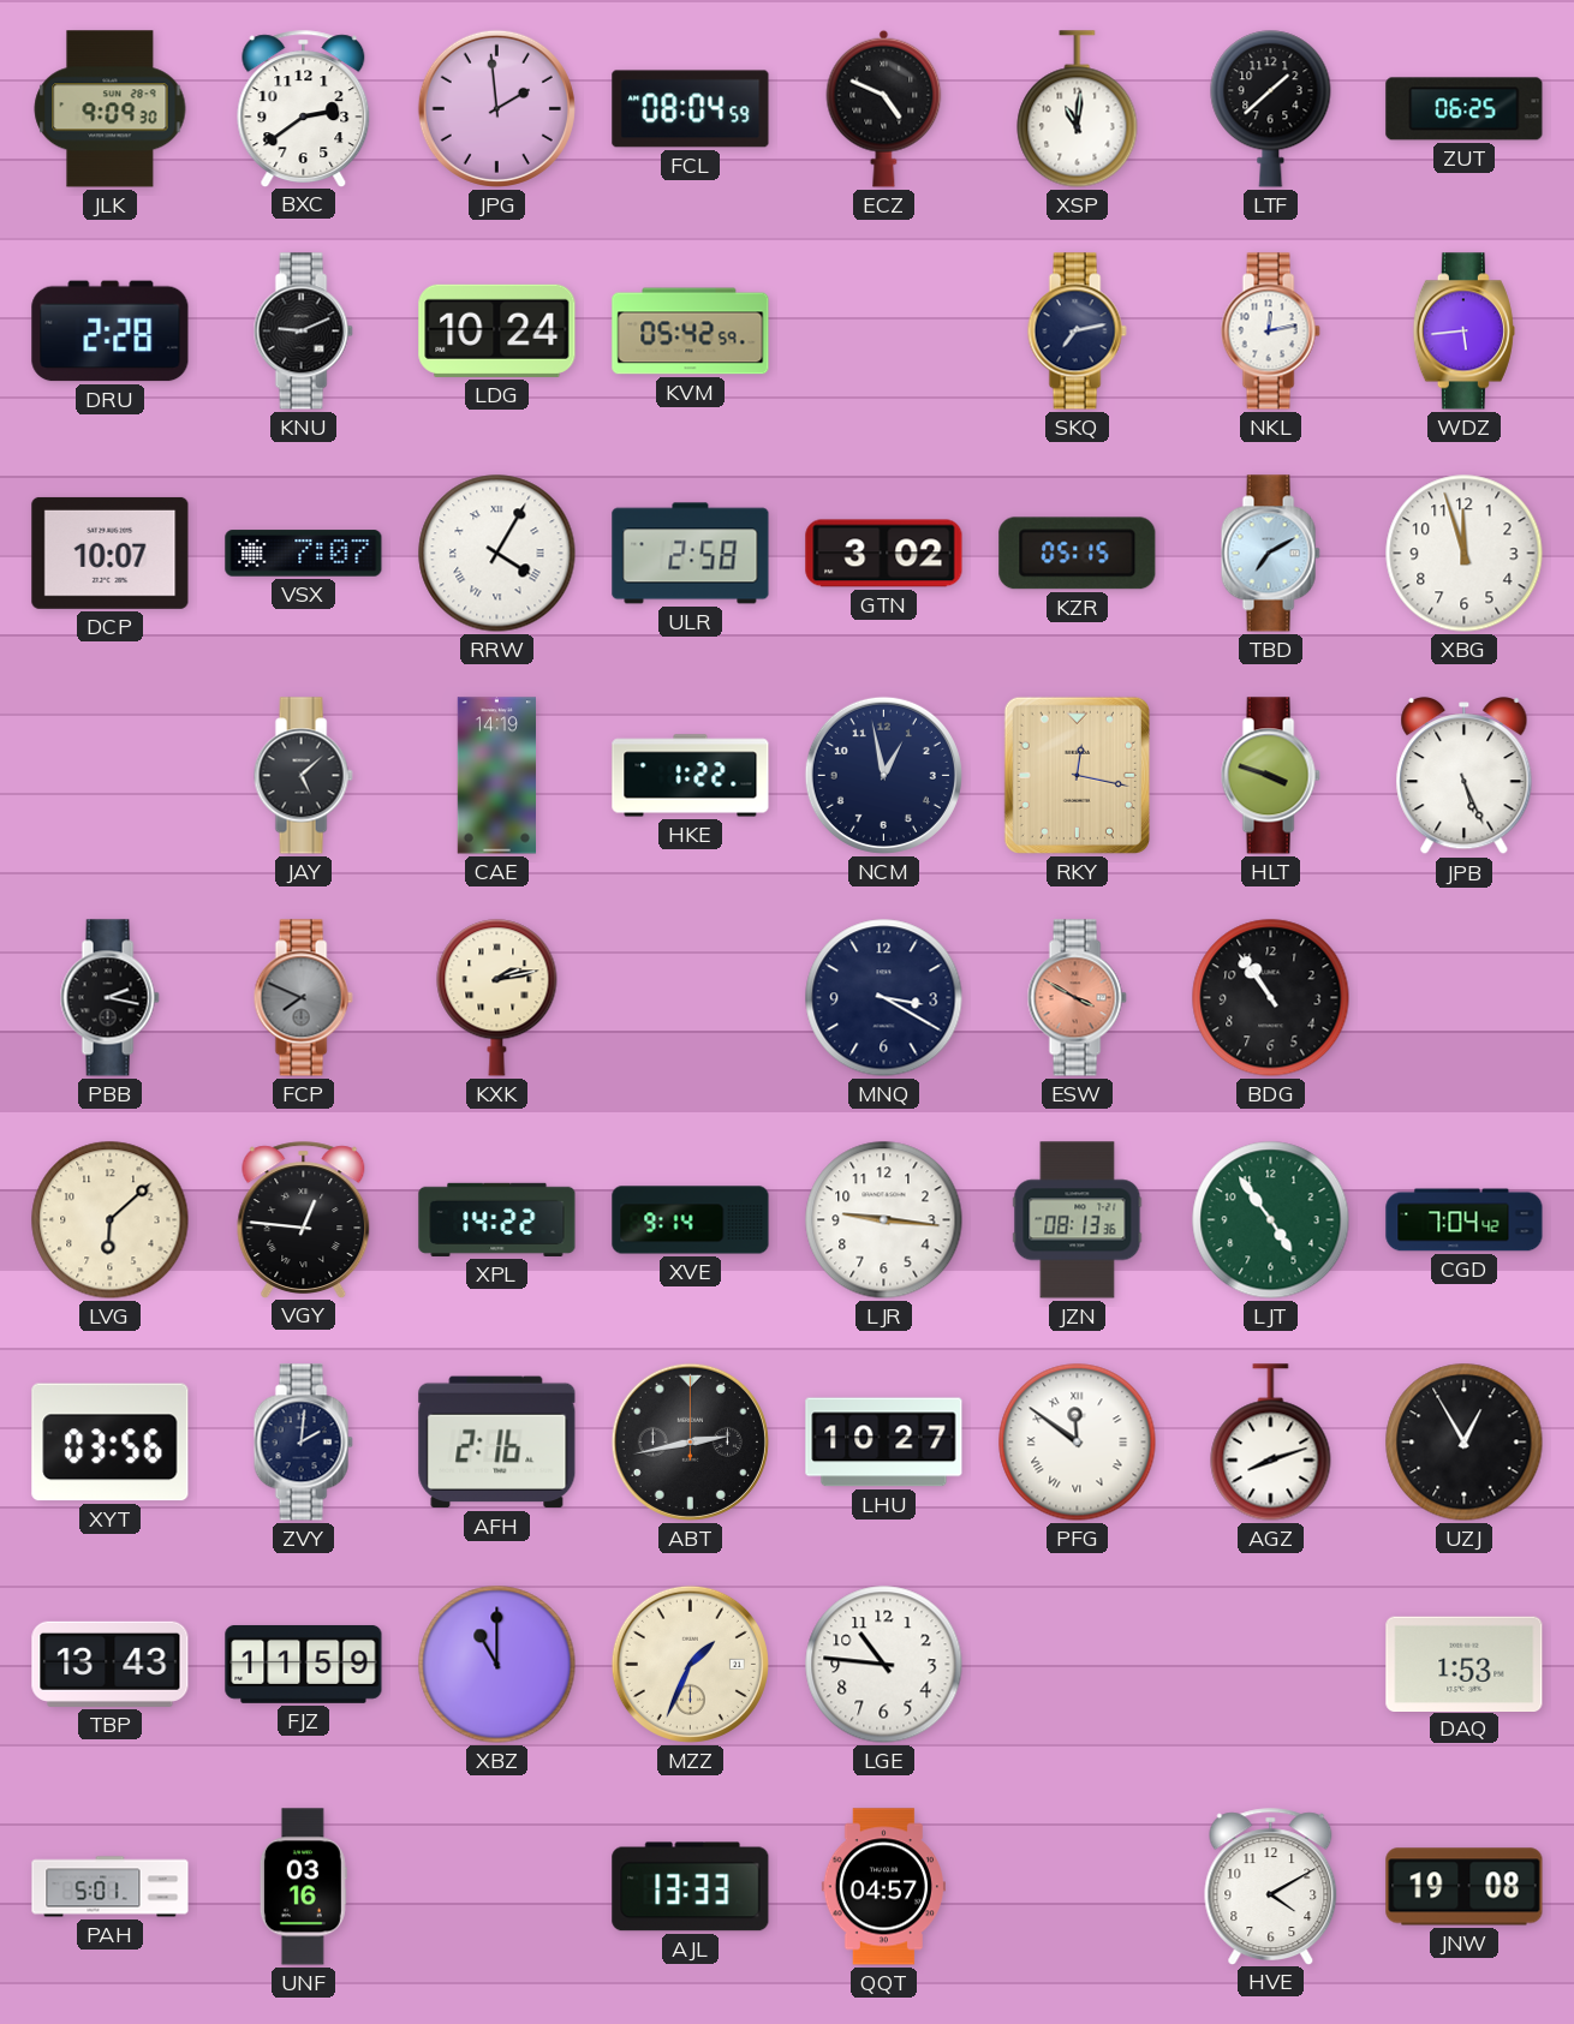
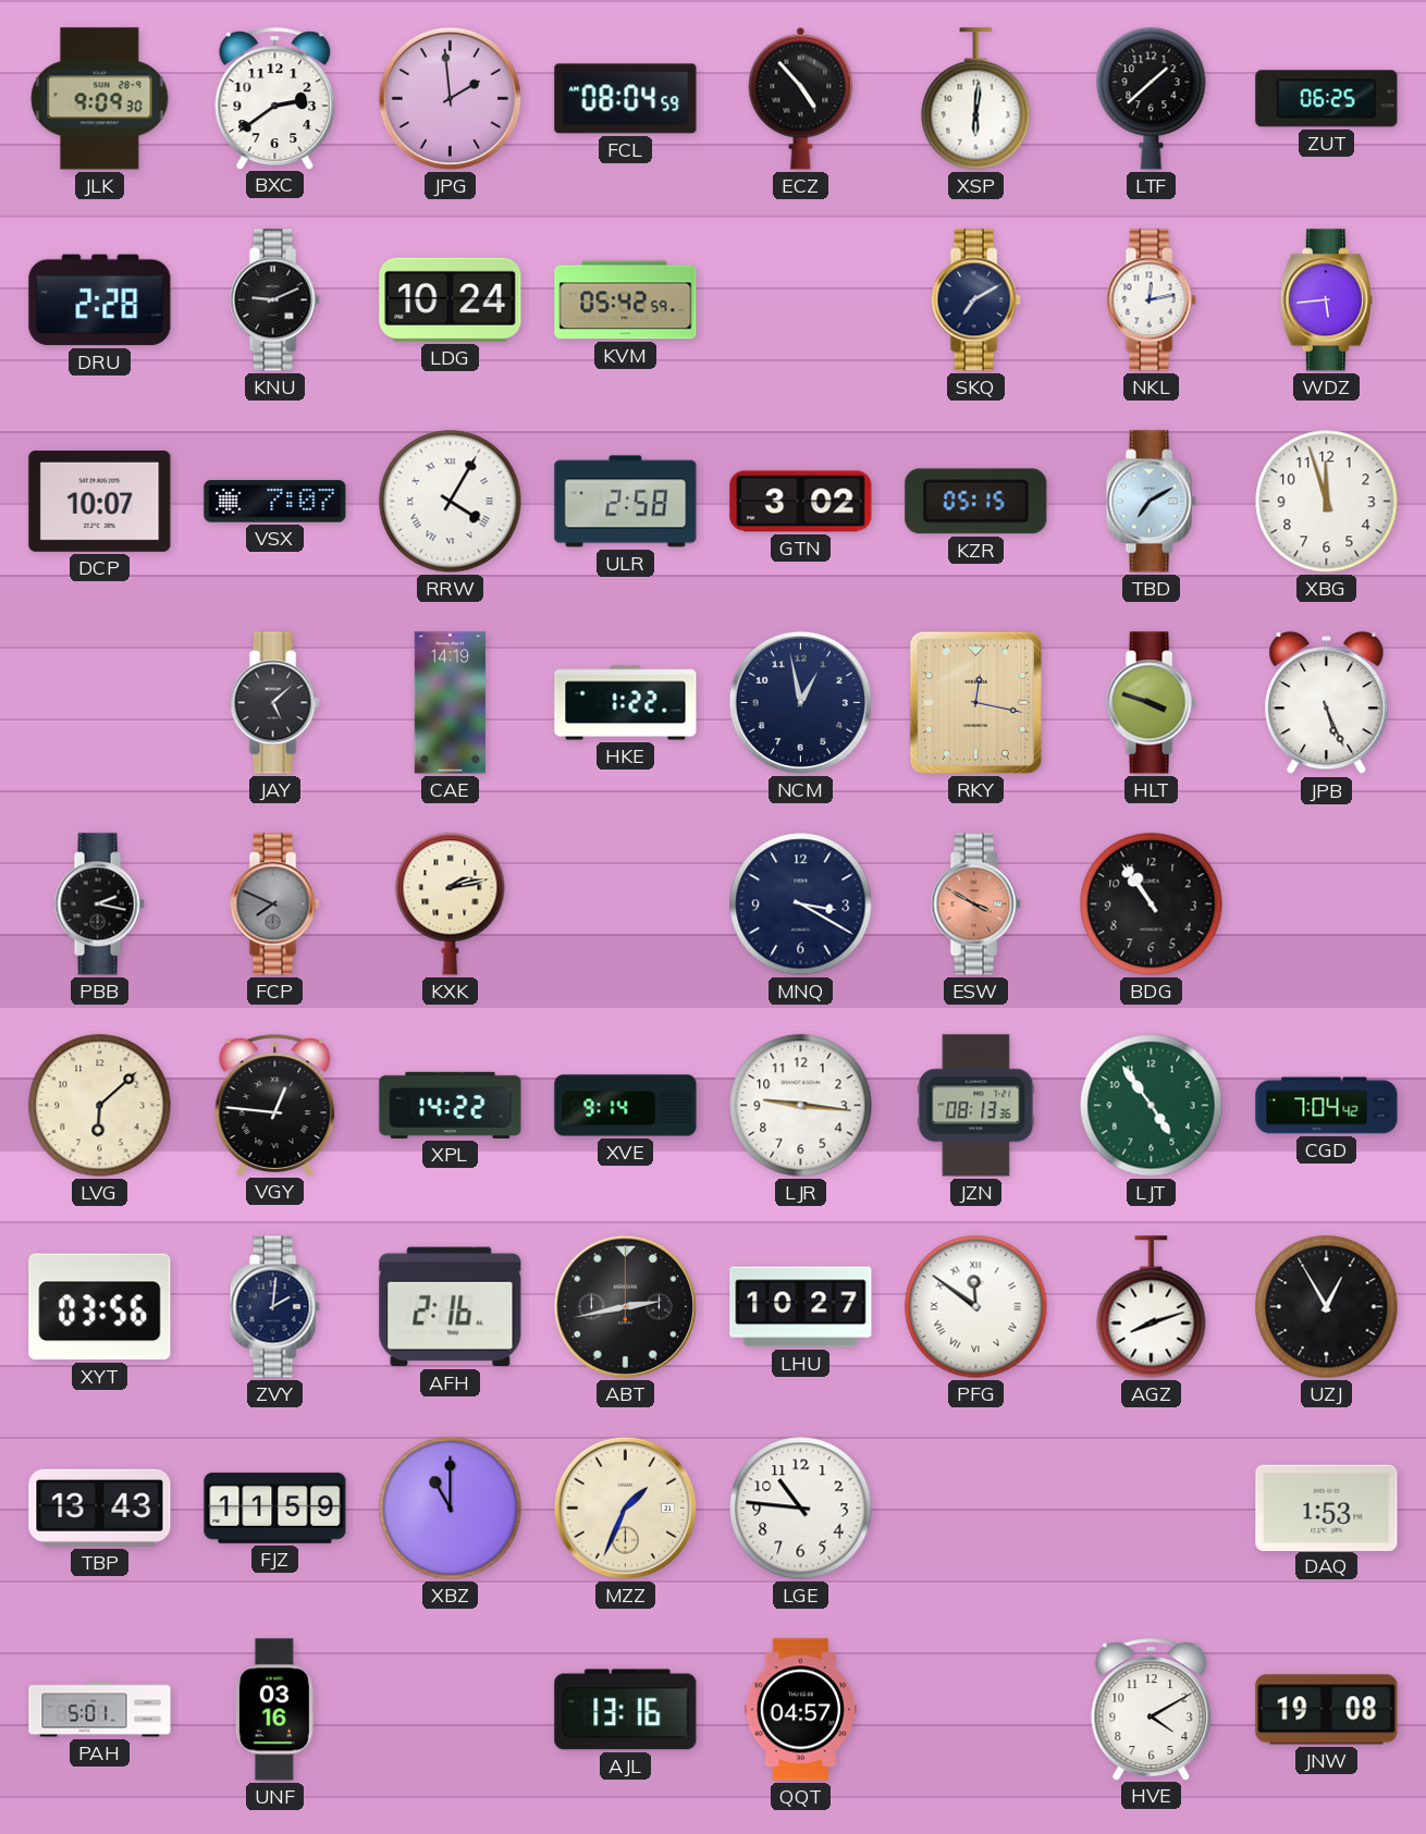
ECZ: 4:49 -> 4:53 (801, 98)
XSP: 11:01 -> 6:01 (976, 99)
SKQ: 7:13 -> 7:10 (975, 300)
AJL: 13:33 -> 13:16 (626, 1710)
